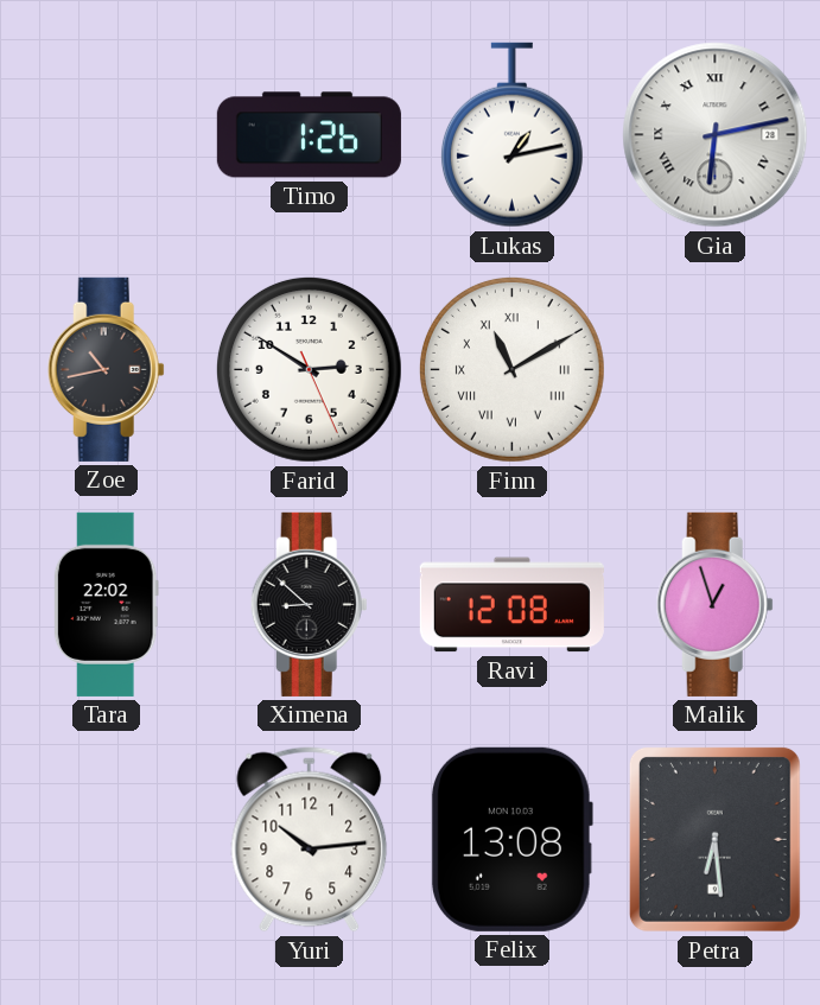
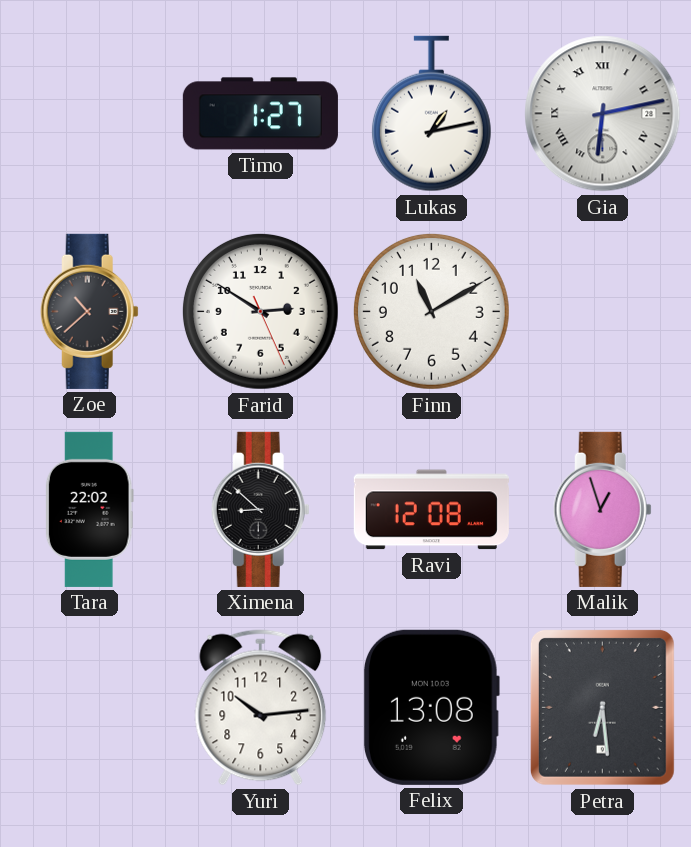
Timo: 1:26 -> 1:27 (260, 114)
Zoe: 10:43 -> 10:38 (89, 311)
Finn numerals: Roman -> Arabic (431, 311)
